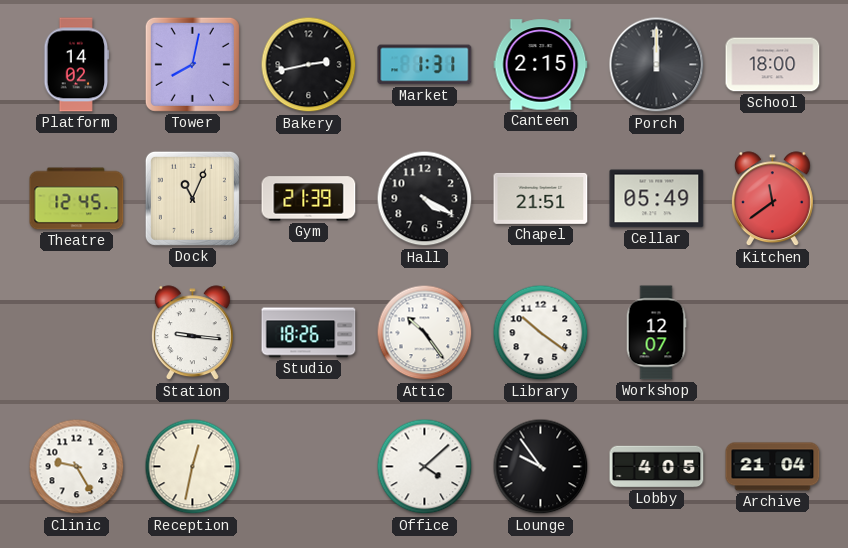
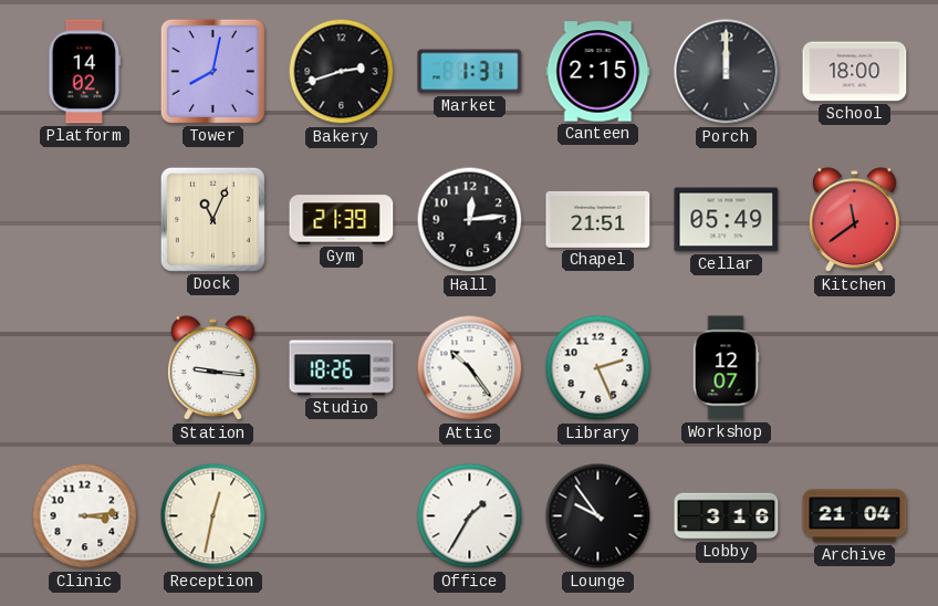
Bakery: 2:43 -> 2:42 (342, 72)
Theatre: 12:45 -> none (77, 199)
Hall: 4:20 -> 12:14 (470, 220)
Library: 10:21 -> 2:26 (598, 368)
Clinic: 9:25 -> 3:14 (85, 516)
Office: 4:08 -> 1:35 (470, 516)
Lobby: 4:05 -> 3:16 (727, 516)
